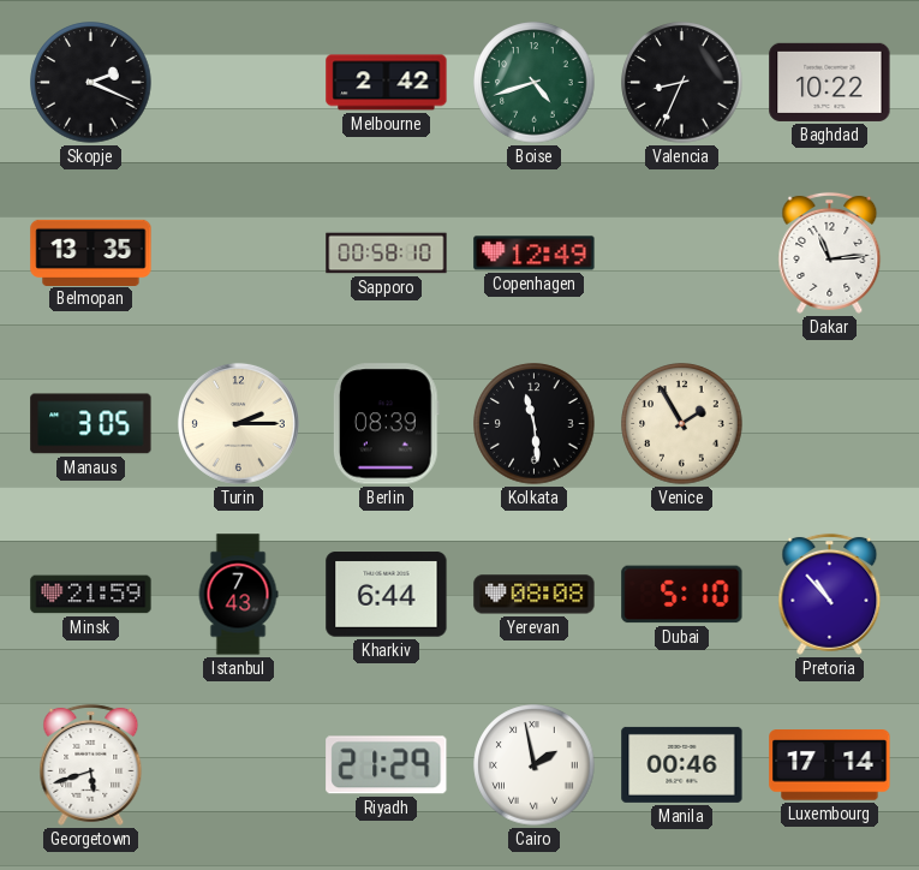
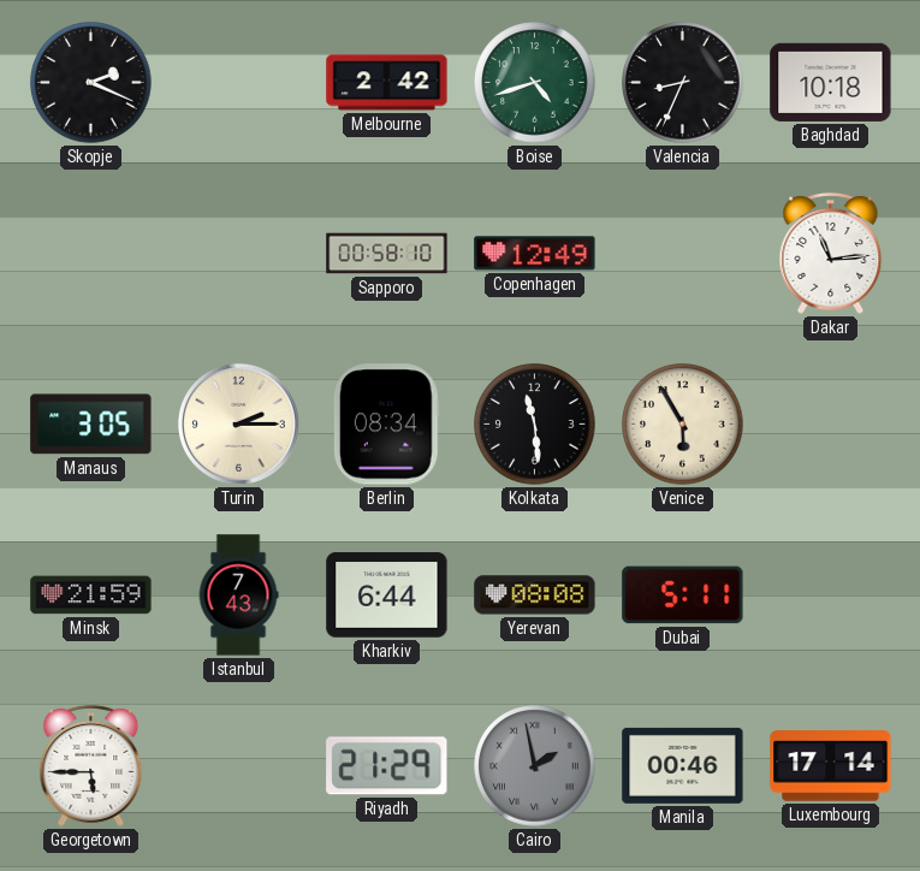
Baghdad: 10:22 -> 10:18 (831, 82)
Belmopan: 13:35 -> none (91, 252)
Berlin: 08:39 -> 08:34 (386, 425)
Venice: 1:55 -> 5:55 (683, 425)
Dubai: 5:10 -> 5:11 (683, 596)
Pretoria: 10:53 -> none (830, 594)
Georgetown: 5:42 -> 5:45 (91, 765)
Cairo dial: white -> grey (535, 766)
